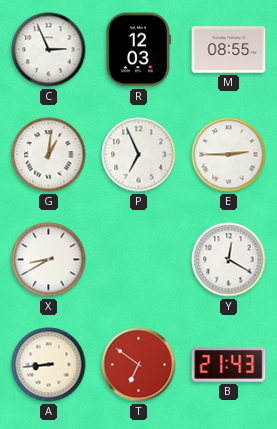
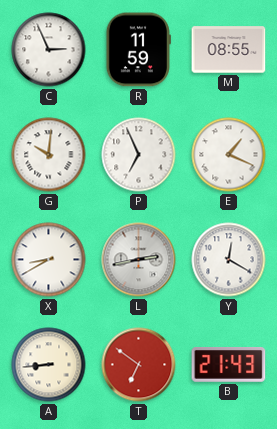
R: 12:03 -> 11:59 (138, 50)
G: 1:01 -> 10:01 (49, 155)
E: 2:45 -> 1:19 (229, 155)
L: none -> 2:43 (139, 260)
